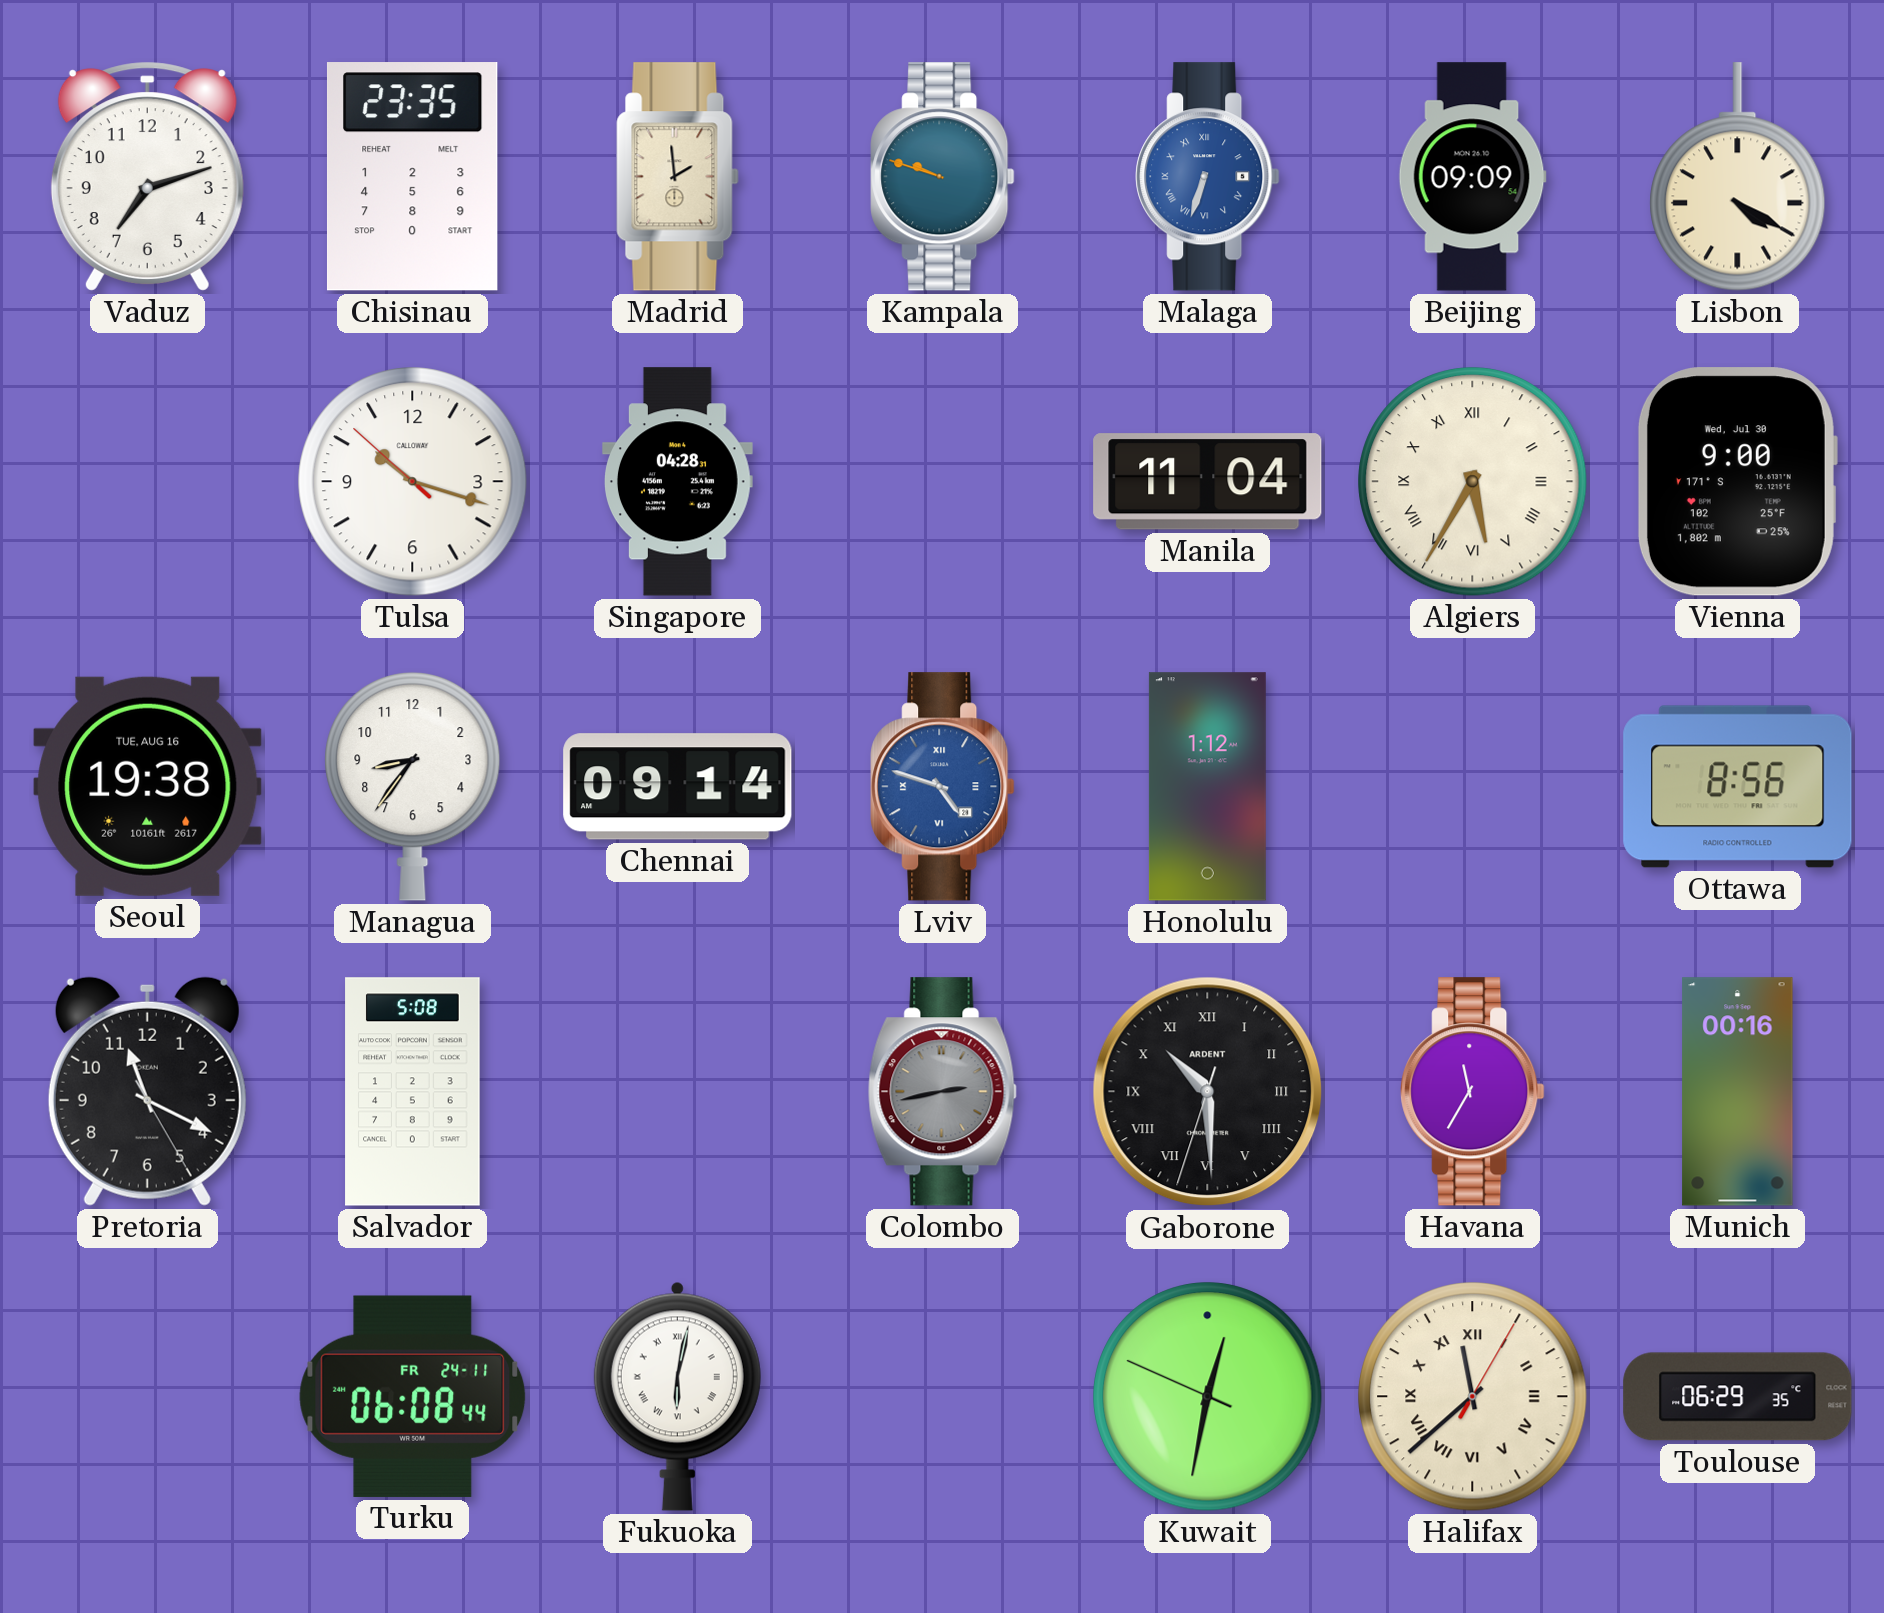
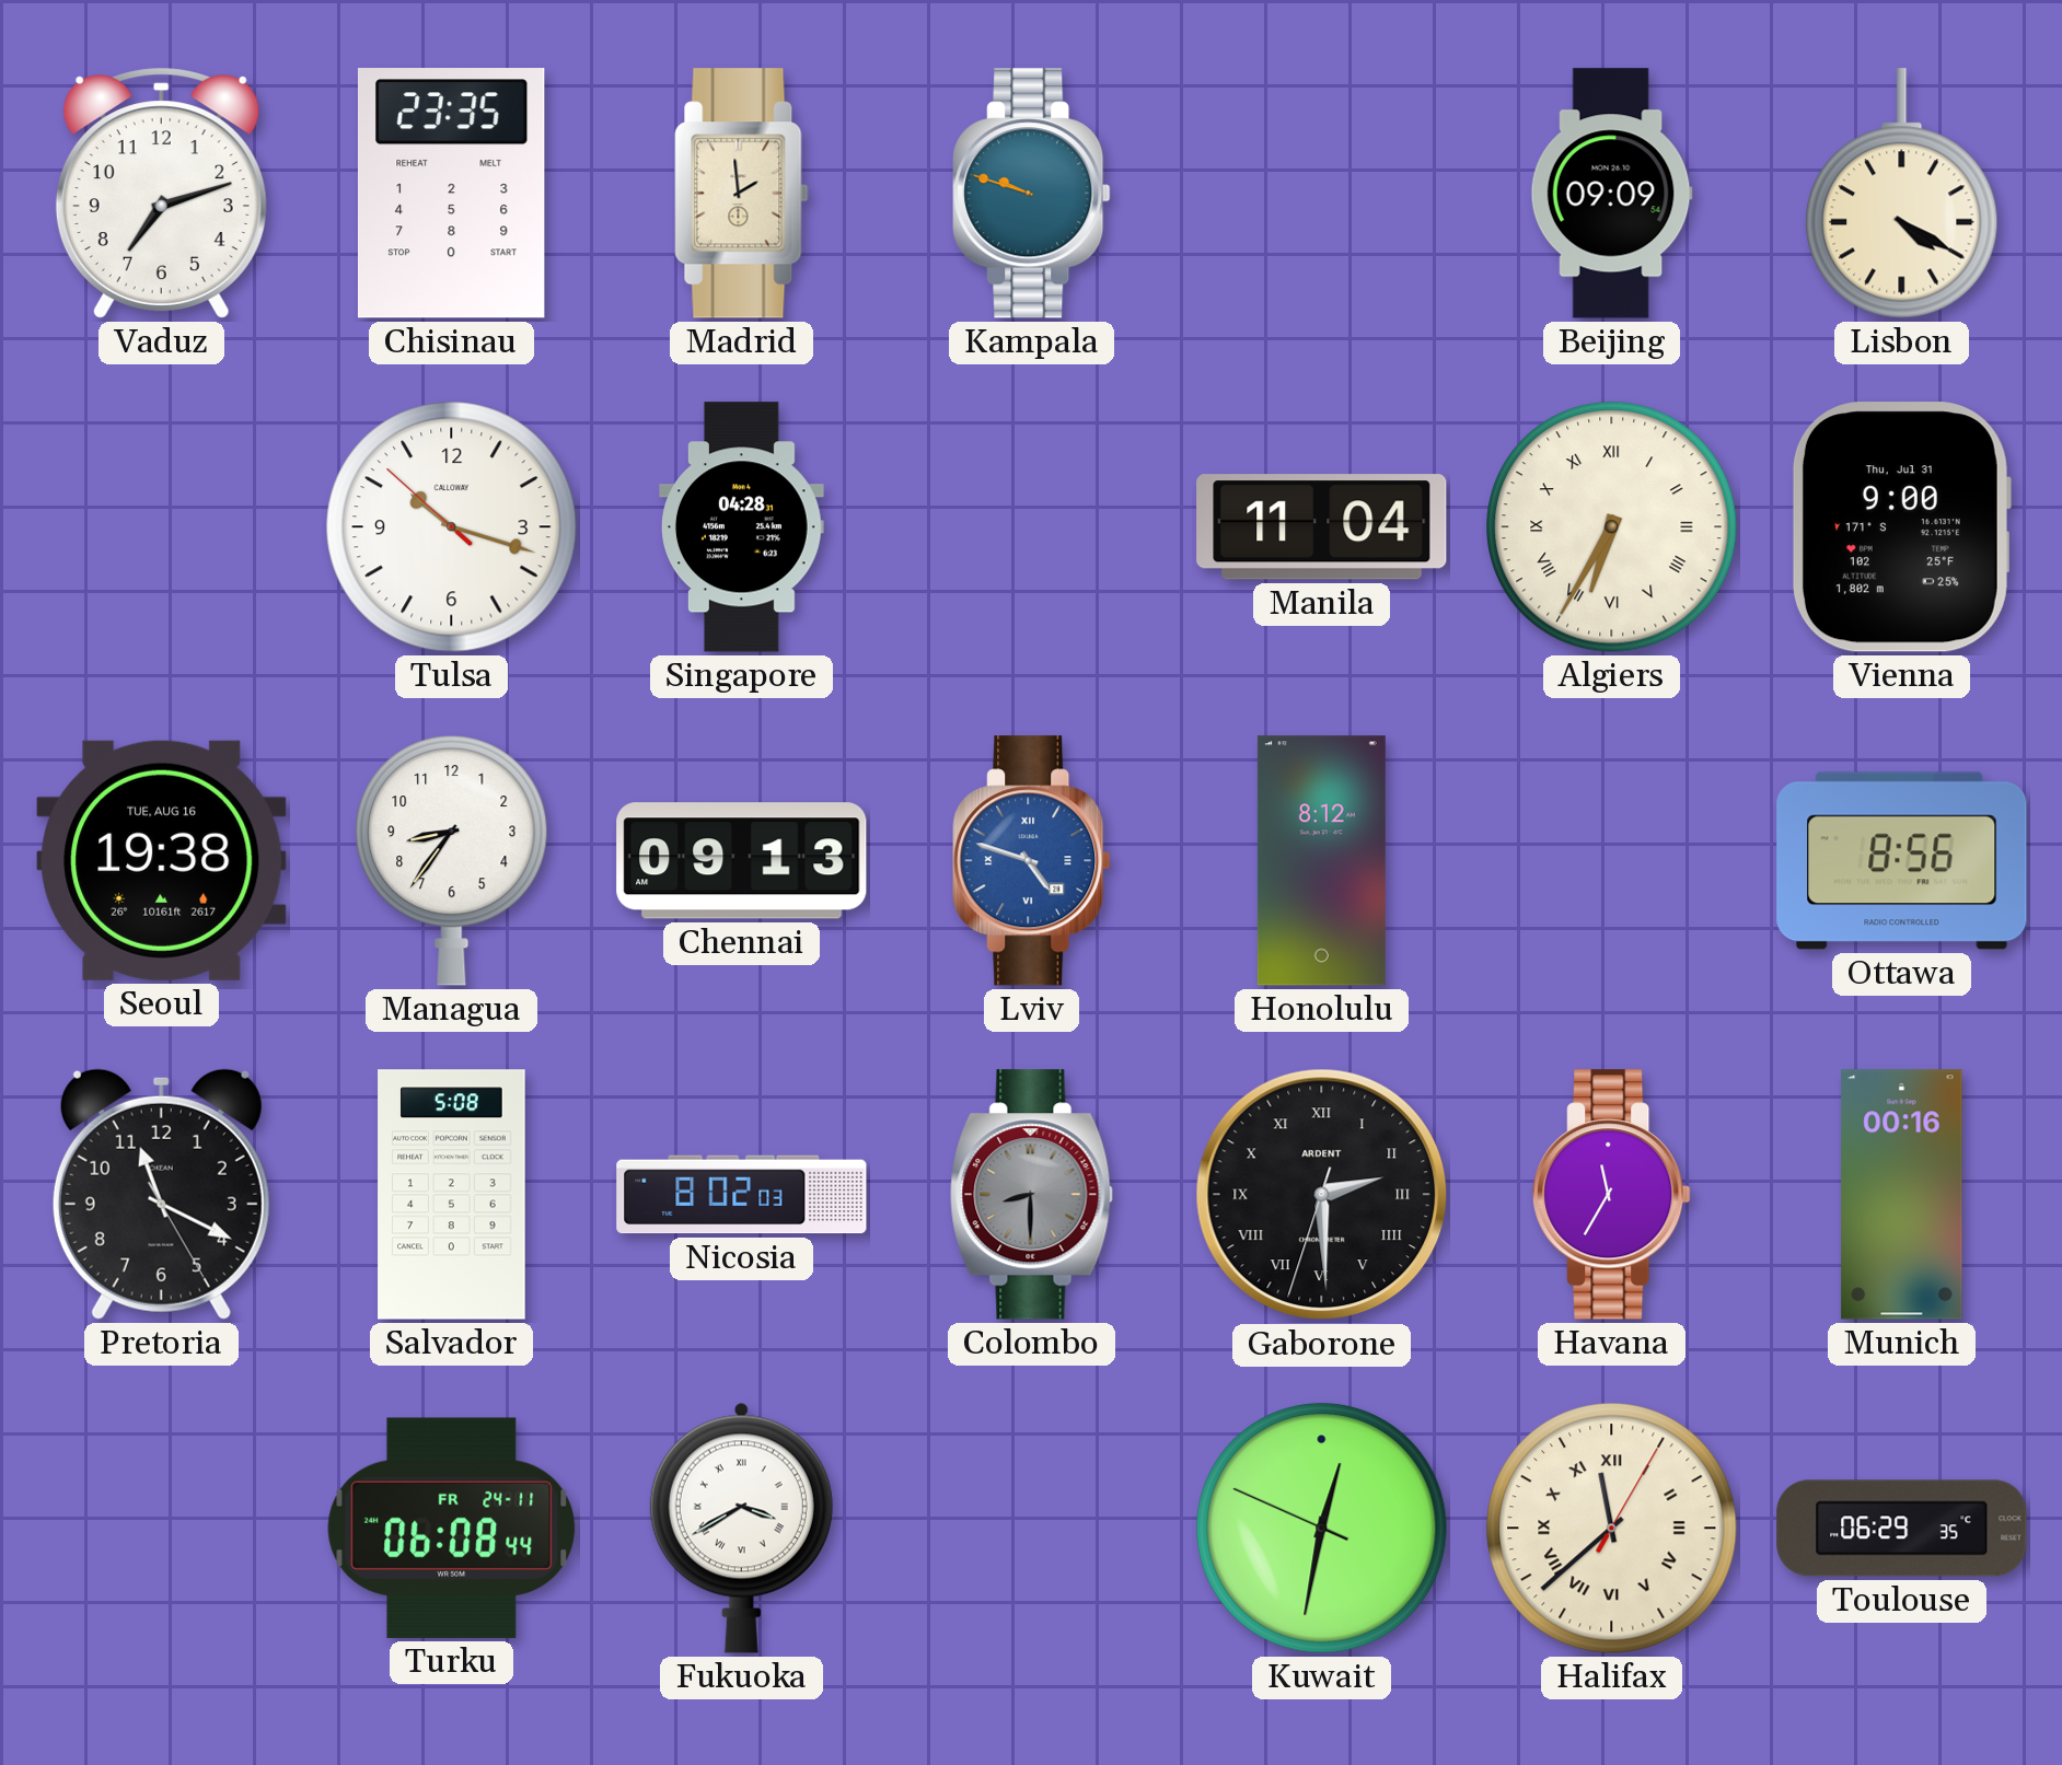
Malaga: 6:33 -> none (1208, 177)
Algiers: 5:35 -> 6:35 (1612, 527)
Vienna date: Wed, Jul 30 -> Thu, Jul 31 (1901, 527)
Chennai: 09:14 -> 09:13 (742, 861)
Honolulu: 1:12 -> 8:12 (1321, 861)
Nicosia: none -> 8:02 (742, 1195)
Colombo: 2:43 -> 8:30 (1031, 1195)
Gaborone: 10:29 -> 2:29 (1322, 1195)
Fukuoka: 6:02 -> 3:40 (741, 1528)
